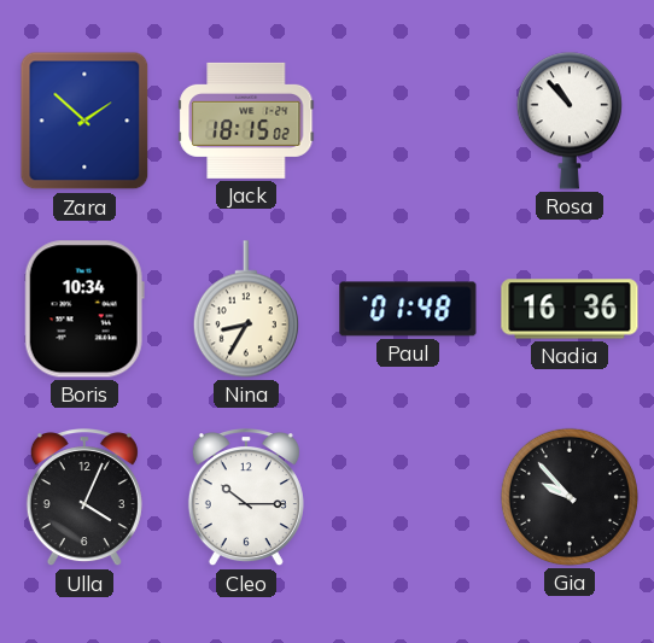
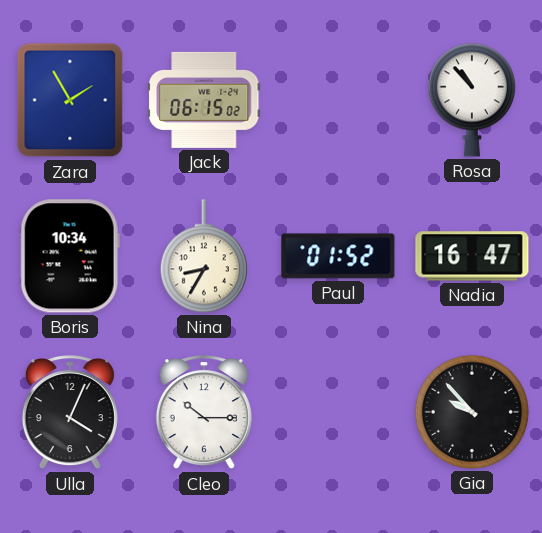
Zara: 1:52 -> 1:55 (70, 100)
Jack: 18:15 -> 06:15 (204, 100)
Paul: 01:48 -> 01:52 (338, 256)
Nadia: 16:36 -> 16:47 (472, 256)
